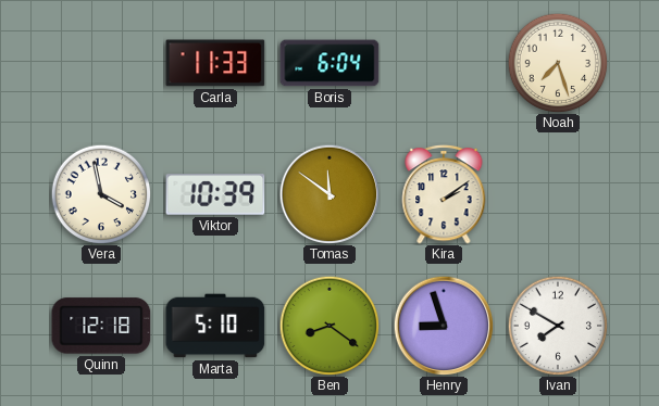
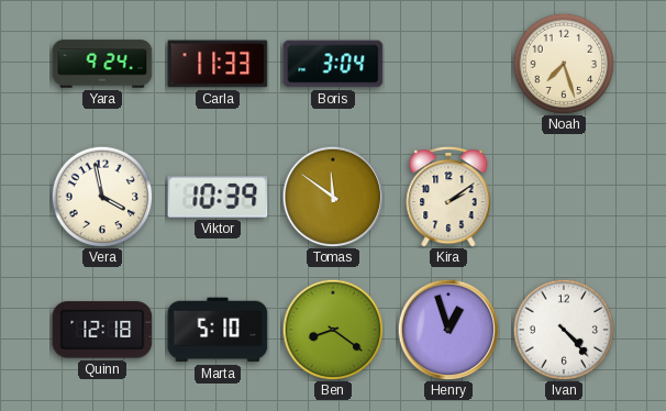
Yara: none -> 9:24 (102, 64)
Boris: 6:04 -> 3:04 (333, 64)
Henry: 8:57 -> 12:57 (448, 330)
Ivan: 7:50 -> 4:23 (564, 330)
